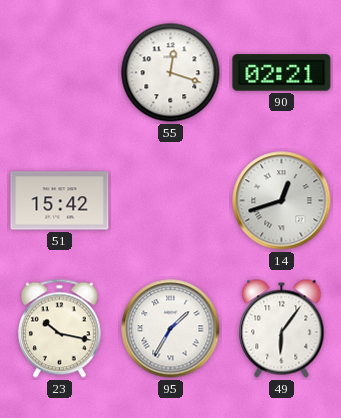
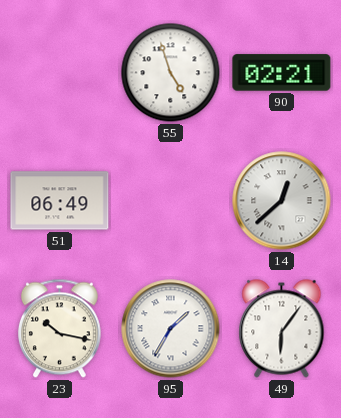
55: 12:18 -> 4:57 (171, 73)
51: 15:42 -> 06:49 (60, 201)
14: 12:42 -> 12:38 (282, 201)
